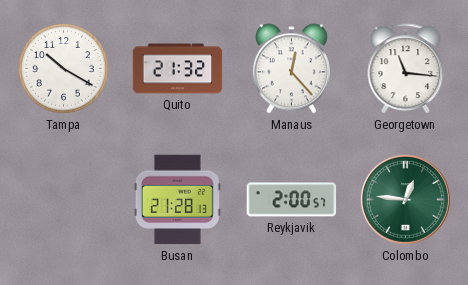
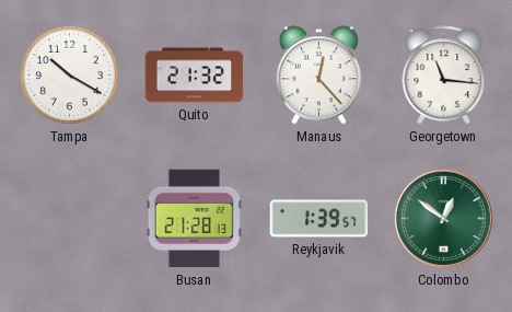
Reykjavik: 2:00 -> 1:39 (319, 219)
Colombo: 12:46 -> 12:51 (443, 218)
